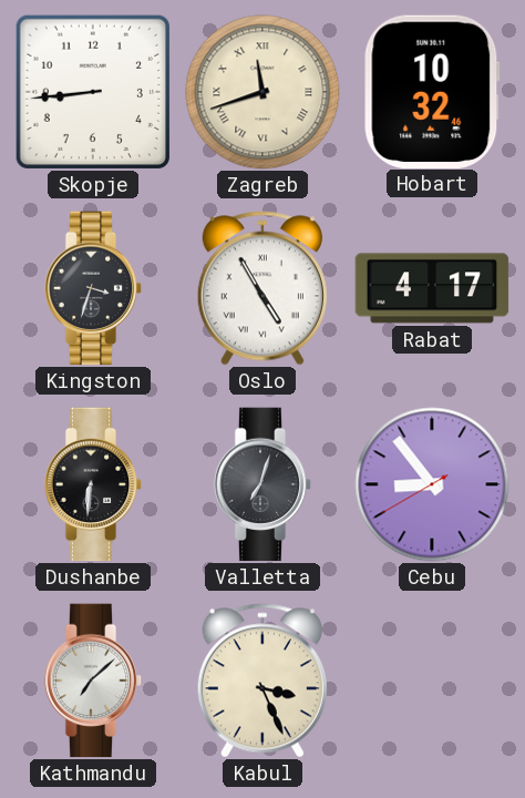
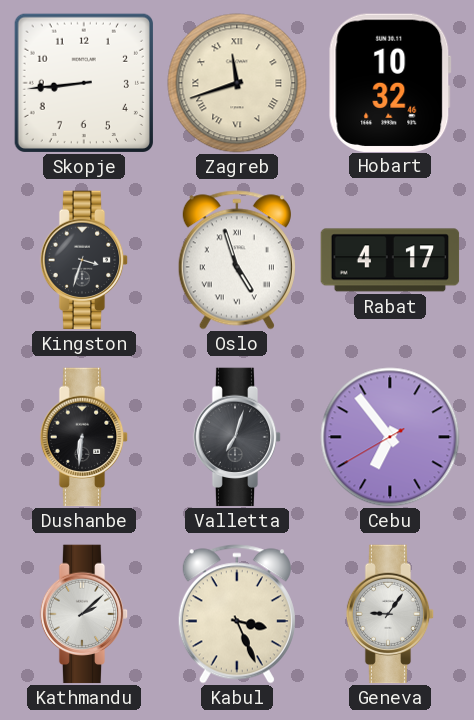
Oslo: 4:55 -> 4:57 (237, 260)
Cebu: 8:53 -> 6:53 (390, 437)
Kathmandu: 7:08 -> 2:08 (84, 614)
Geneva: none -> 9:06 (390, 614)
